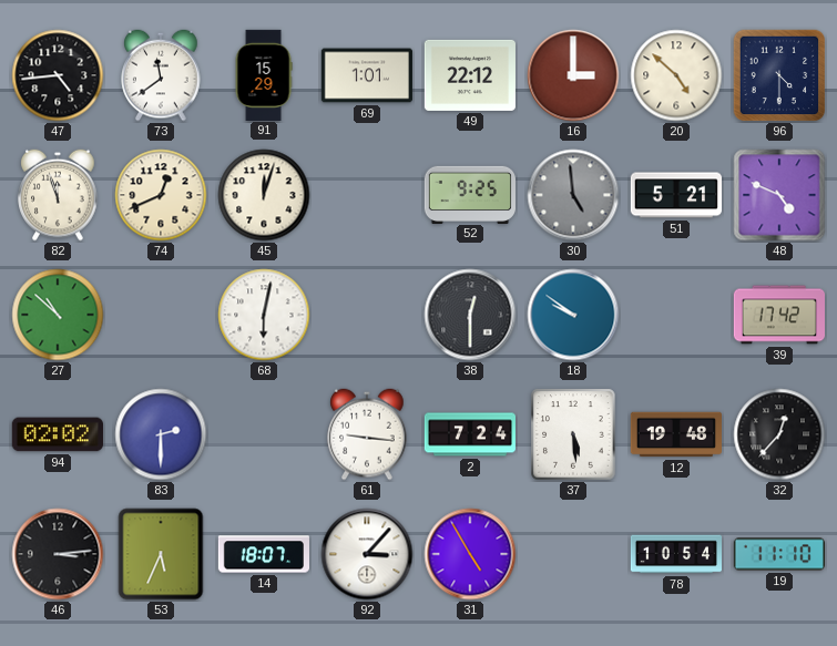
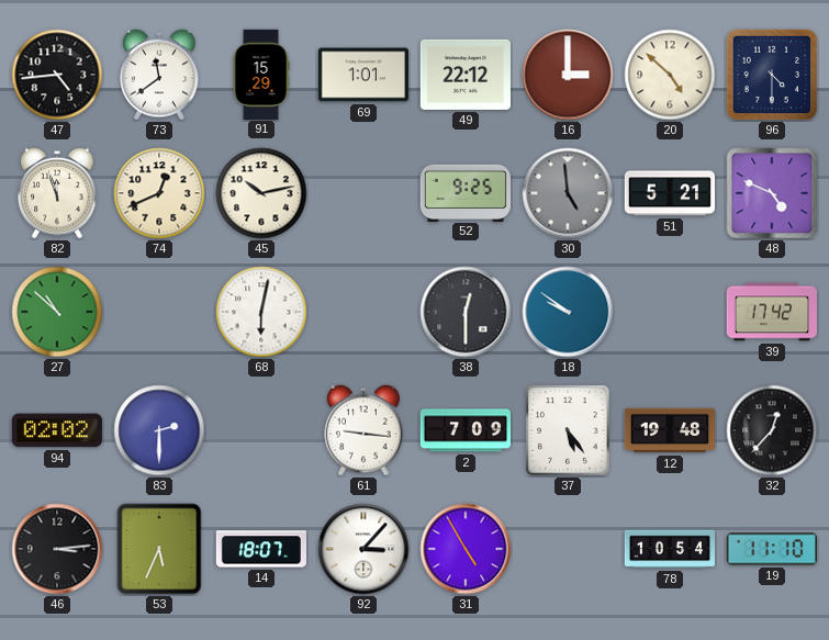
45: 12:03 -> 10:13 (261, 193)
2: 7:24 -> 7:09 (464, 430)
37: 5:29 -> 5:24 (568, 430)
